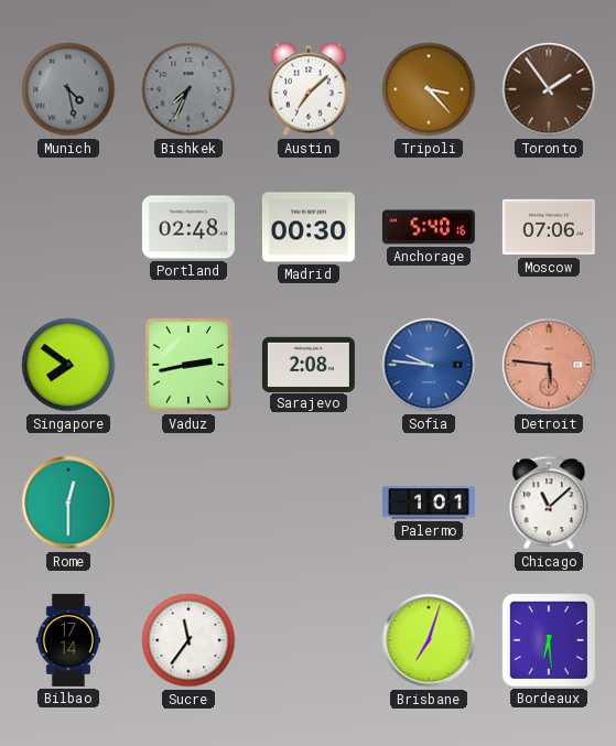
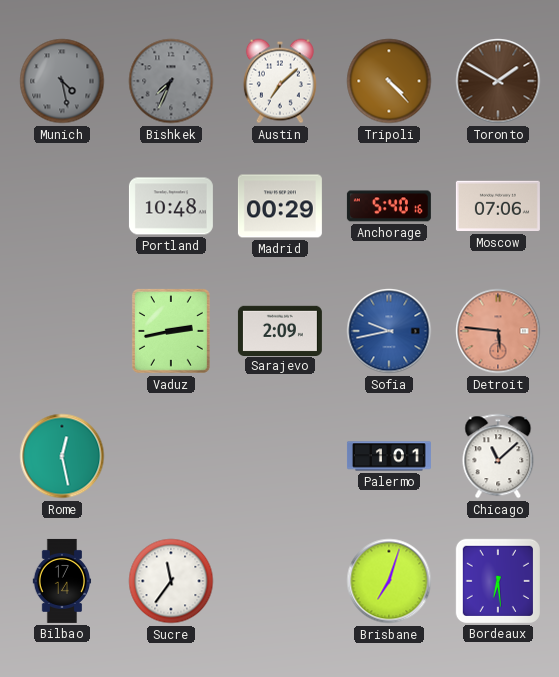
Tripoli: 3:23 -> 4:23 (389, 81)
Toronto: 1:54 -> 1:50 (498, 81)
Portland: 02:48 -> 10:48 (171, 206)
Madrid: 00:30 -> 00:29 (280, 206)
Singapore: 7:51 -> none (68, 365)
Sarajevo: 2:08 -> 2:09 (280, 330)
Sofia: 9:46 -> 9:43 (389, 331)
Rome: 12:30 -> 12:28 (62, 456)
